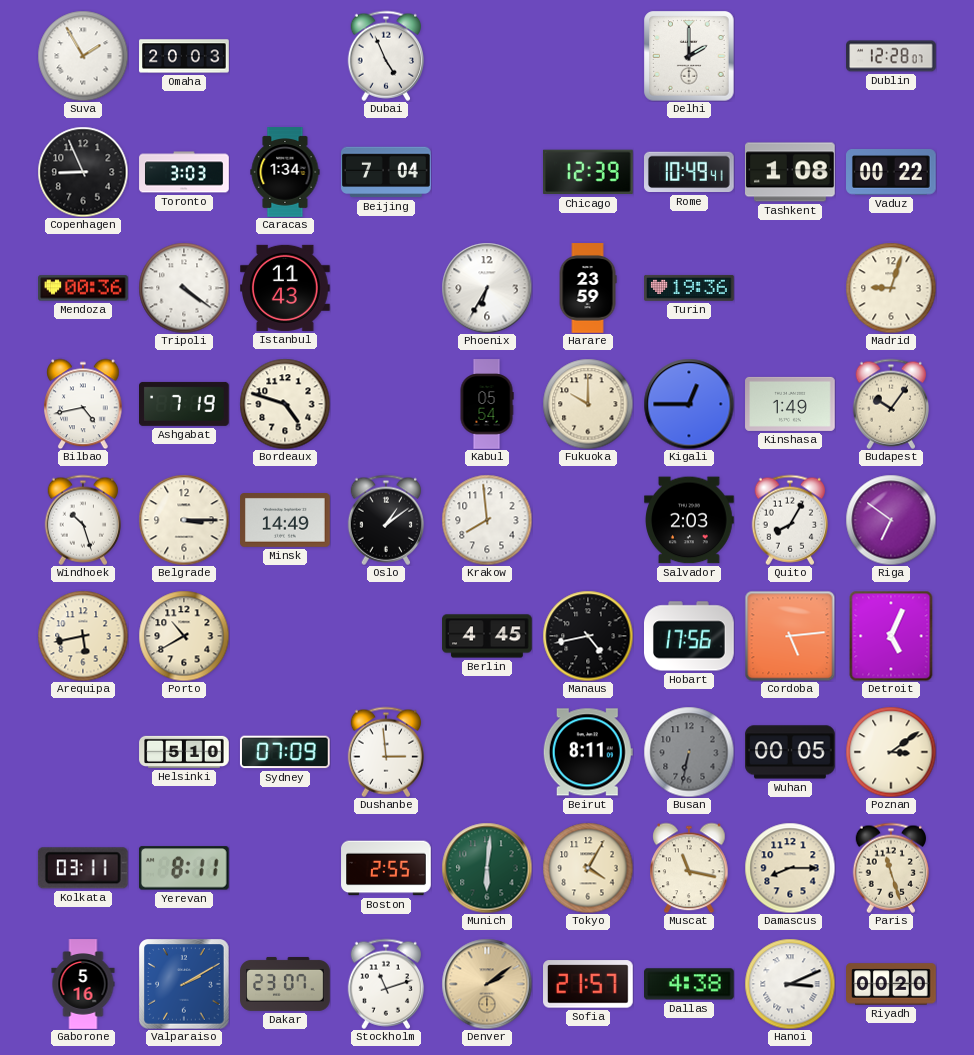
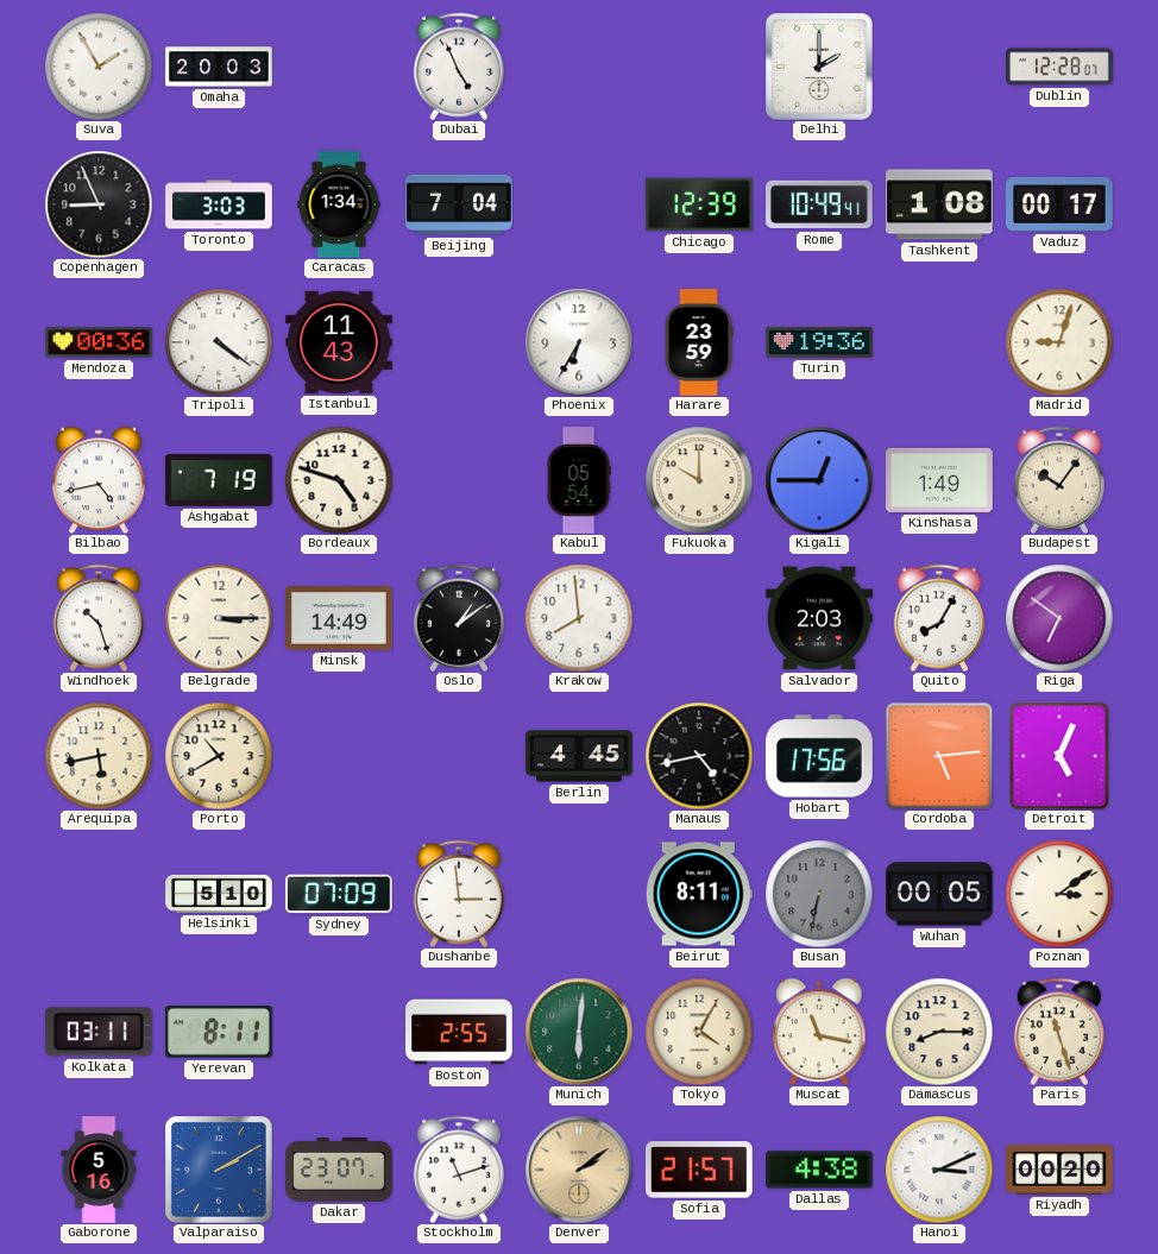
Vaduz: 00:22 -> 00:17 (1061, 204)
